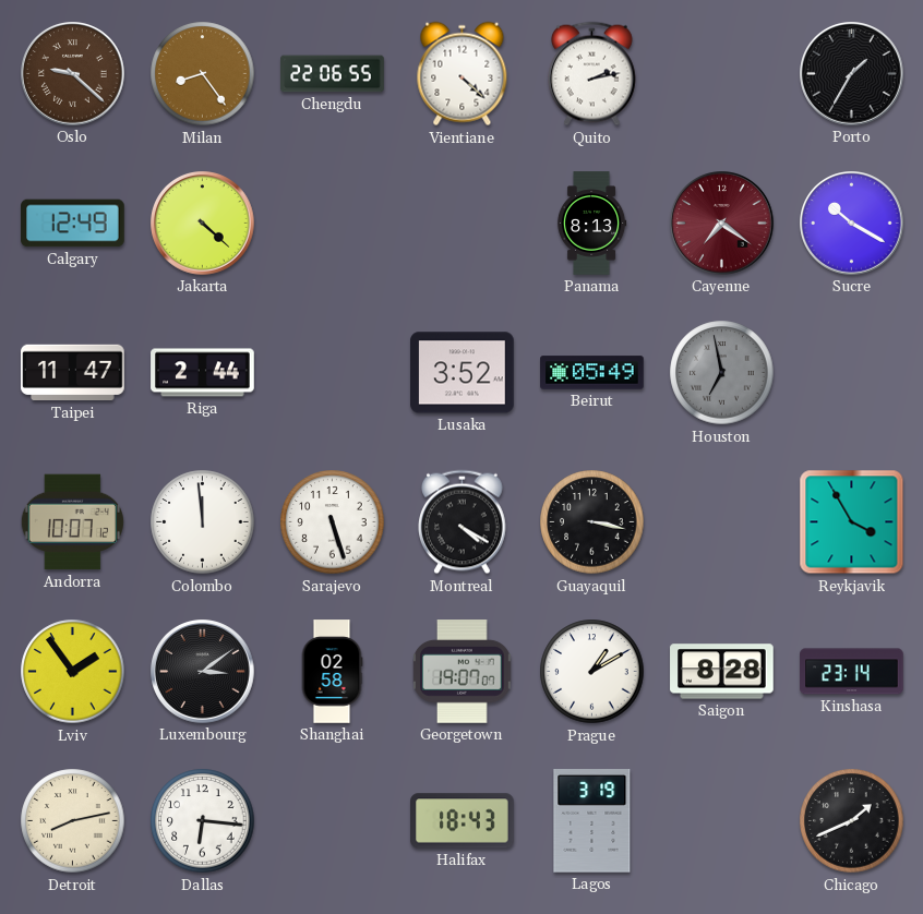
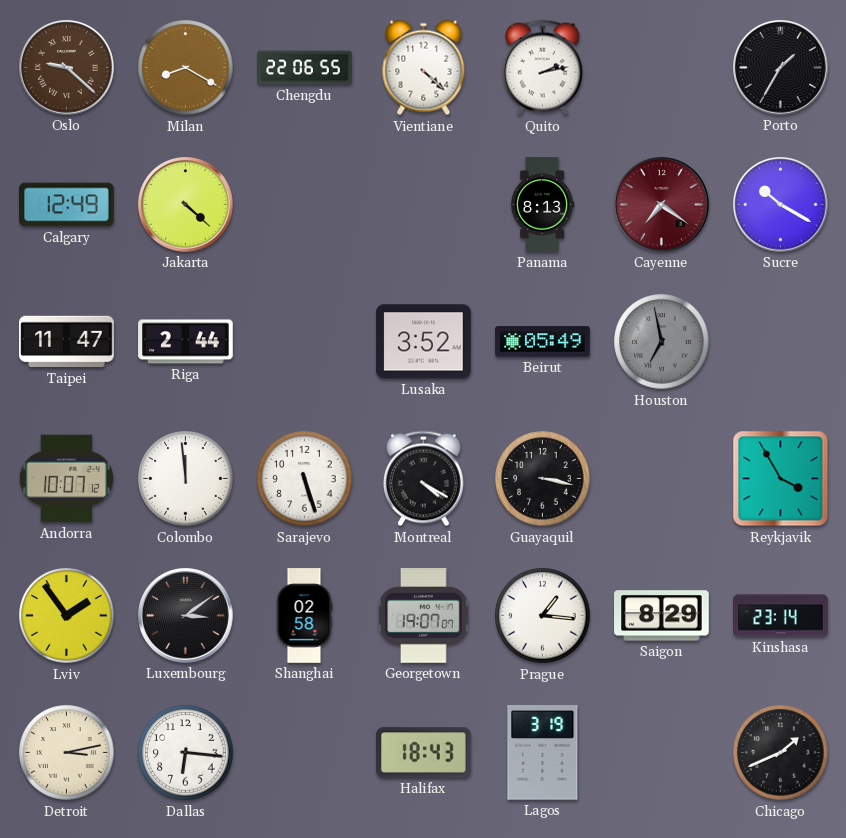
Milan: 8:24 -> 8:20 (186, 68)
Prague: 1:10 -> 1:16 (543, 616)
Saigon: 8:28 -> 8:29 (662, 616)
Detroit: 8:13 -> 3:13 (67, 753)
